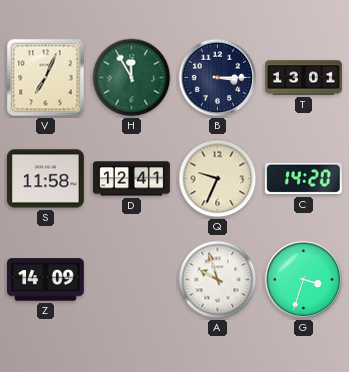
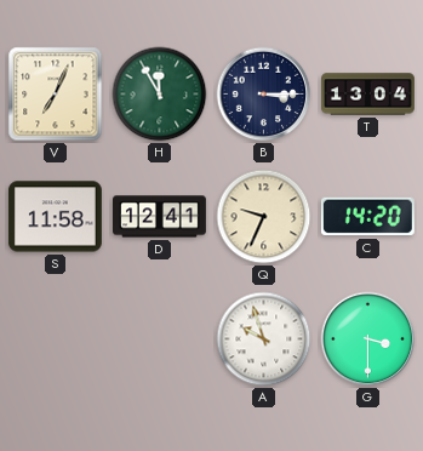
T: 13:01 -> 13:04 (368, 95)
Z: 14:09 -> none (46, 280)
G: 3:33 -> 3:30 (368, 339)
